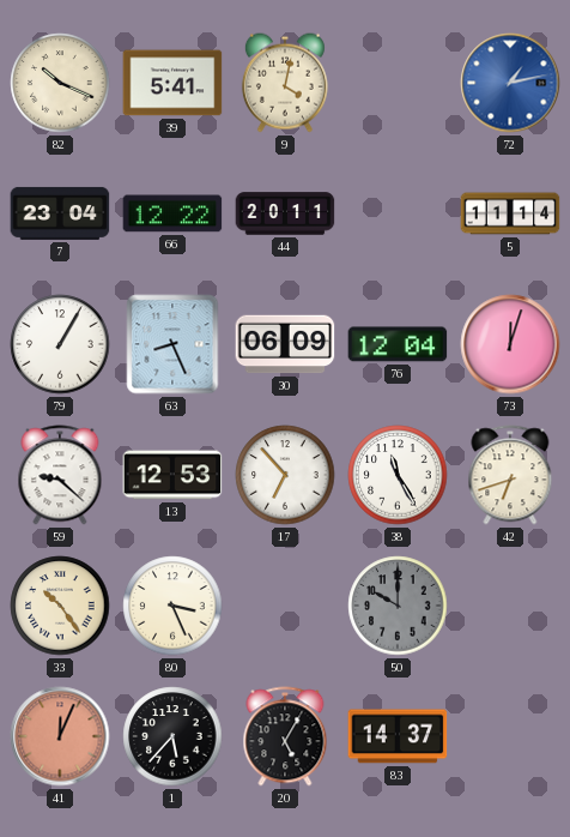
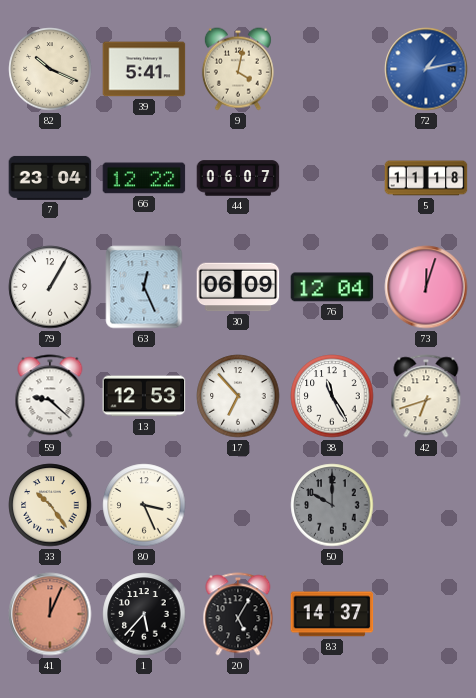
44: 20:11 -> 06:07 (238, 178)
5: 11:14 -> 11:18 (426, 178)
63: 8:26 -> 12:26 (144, 287)
